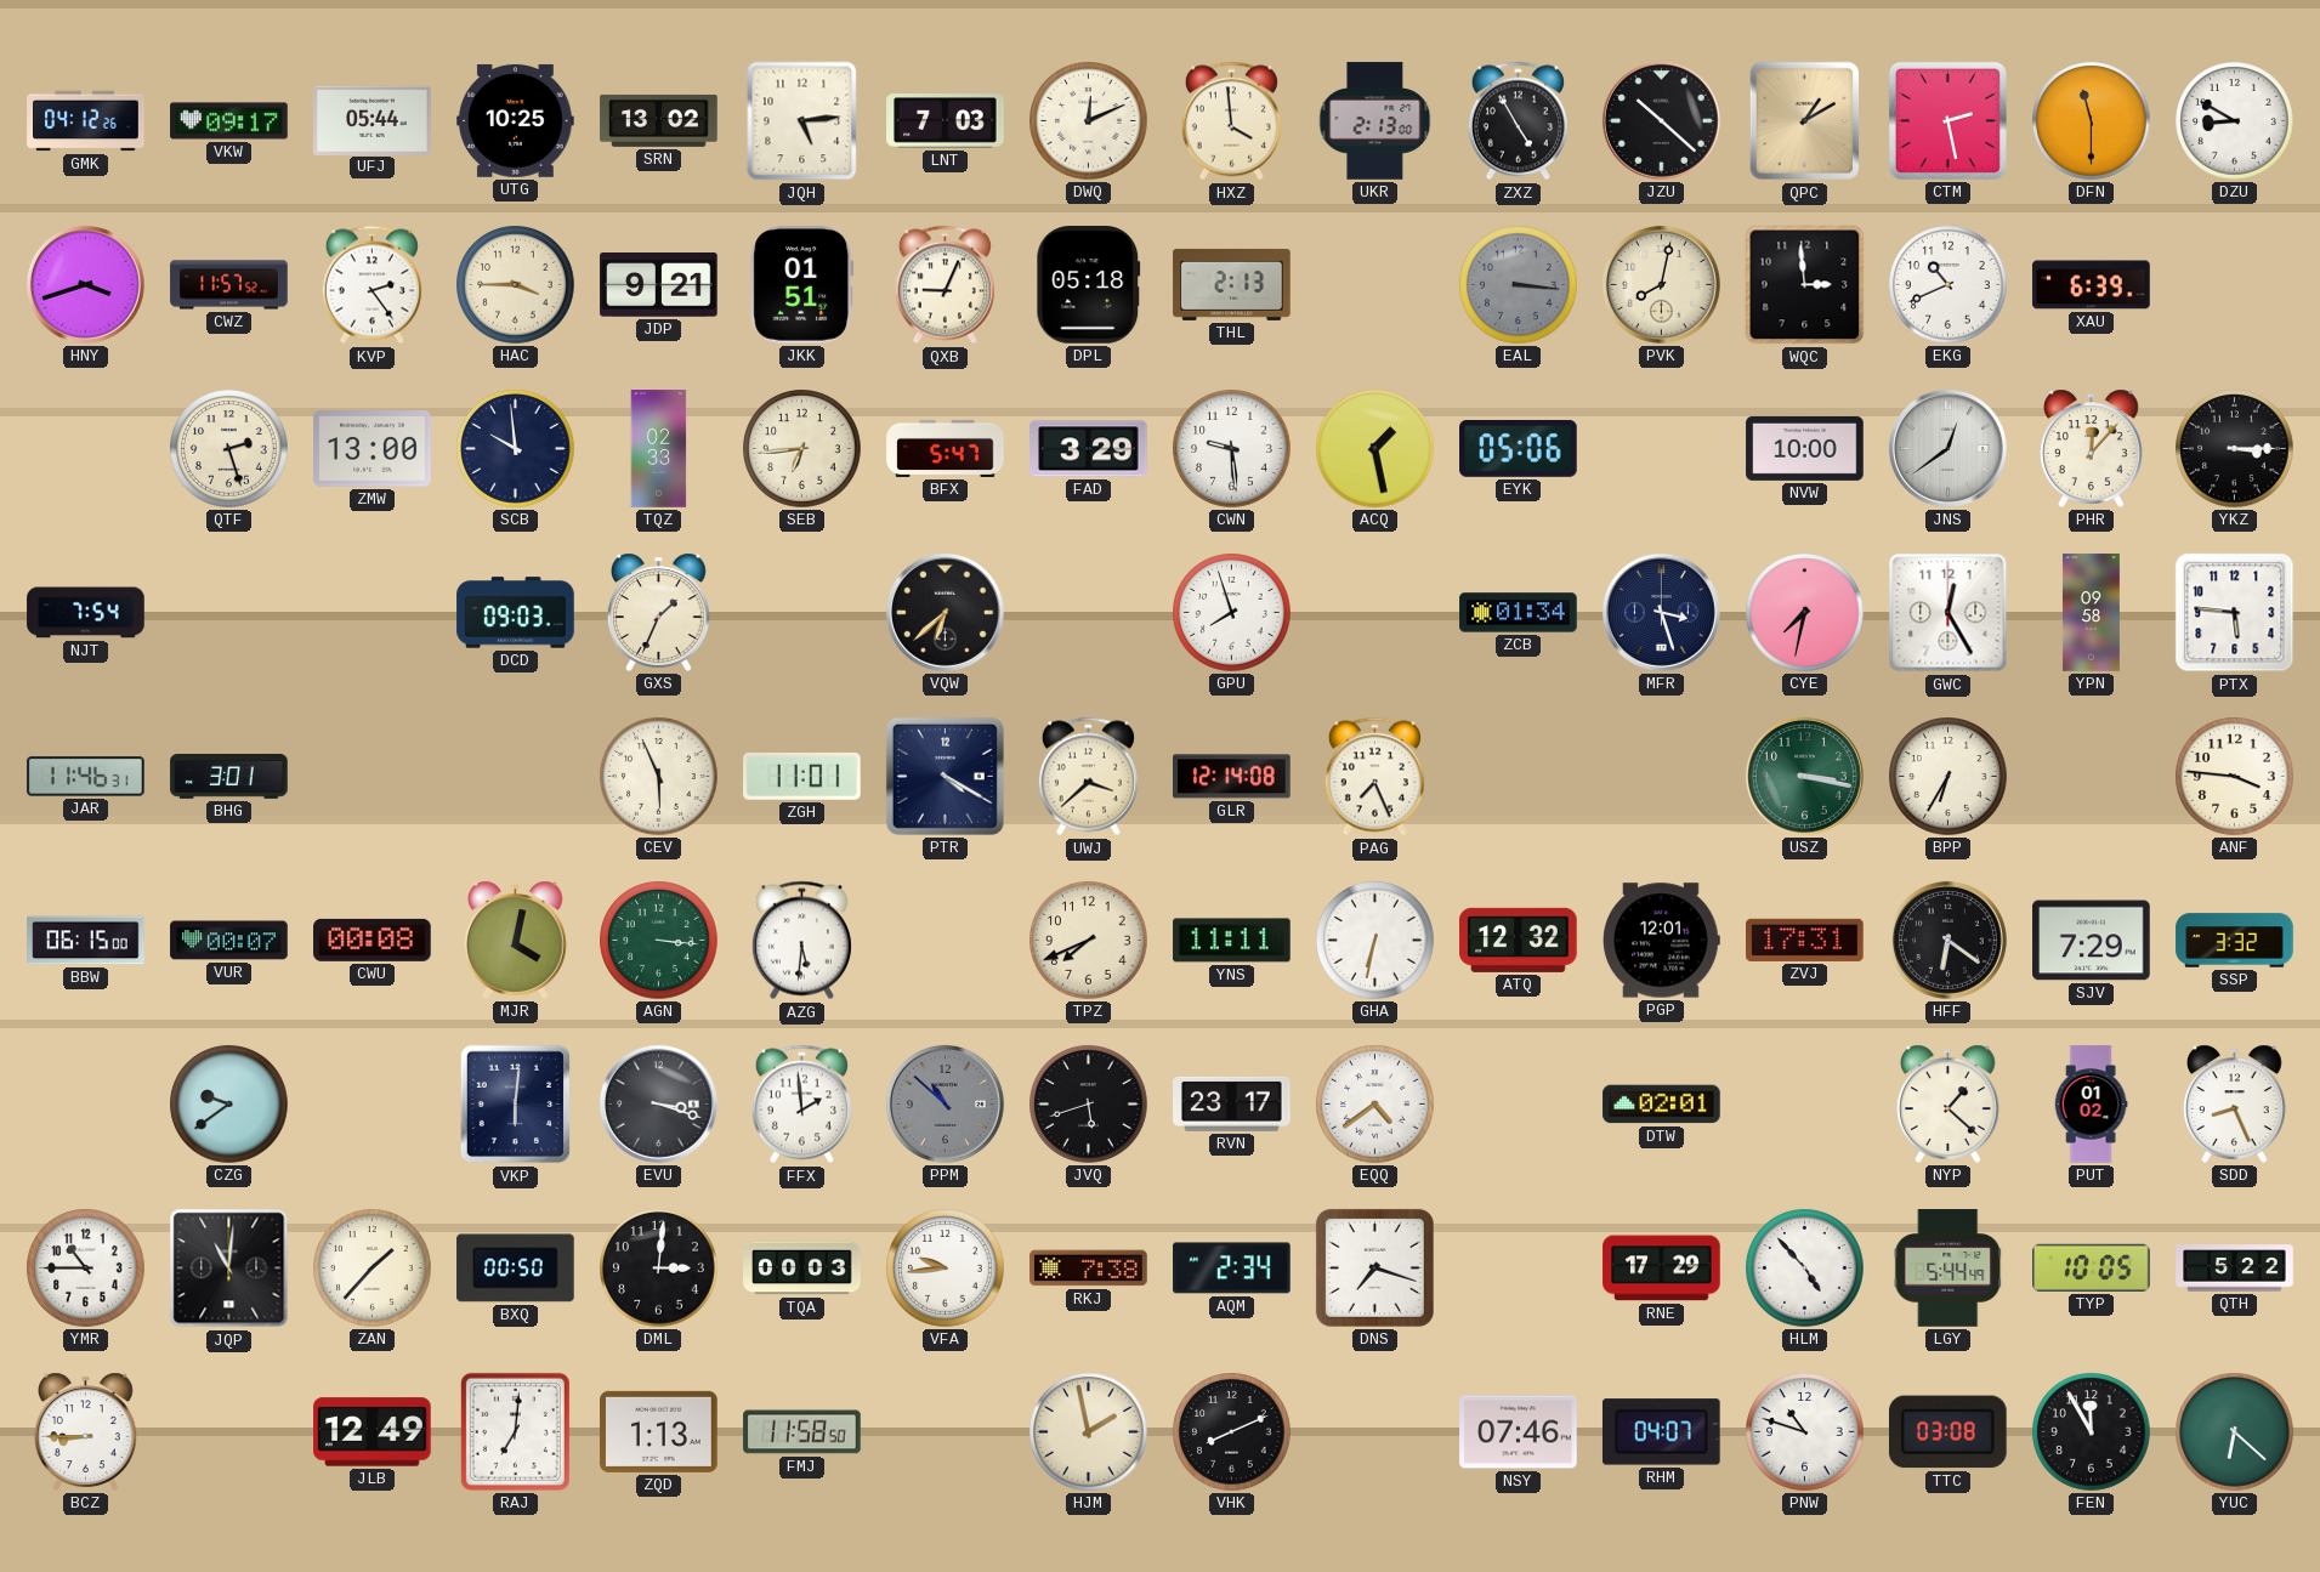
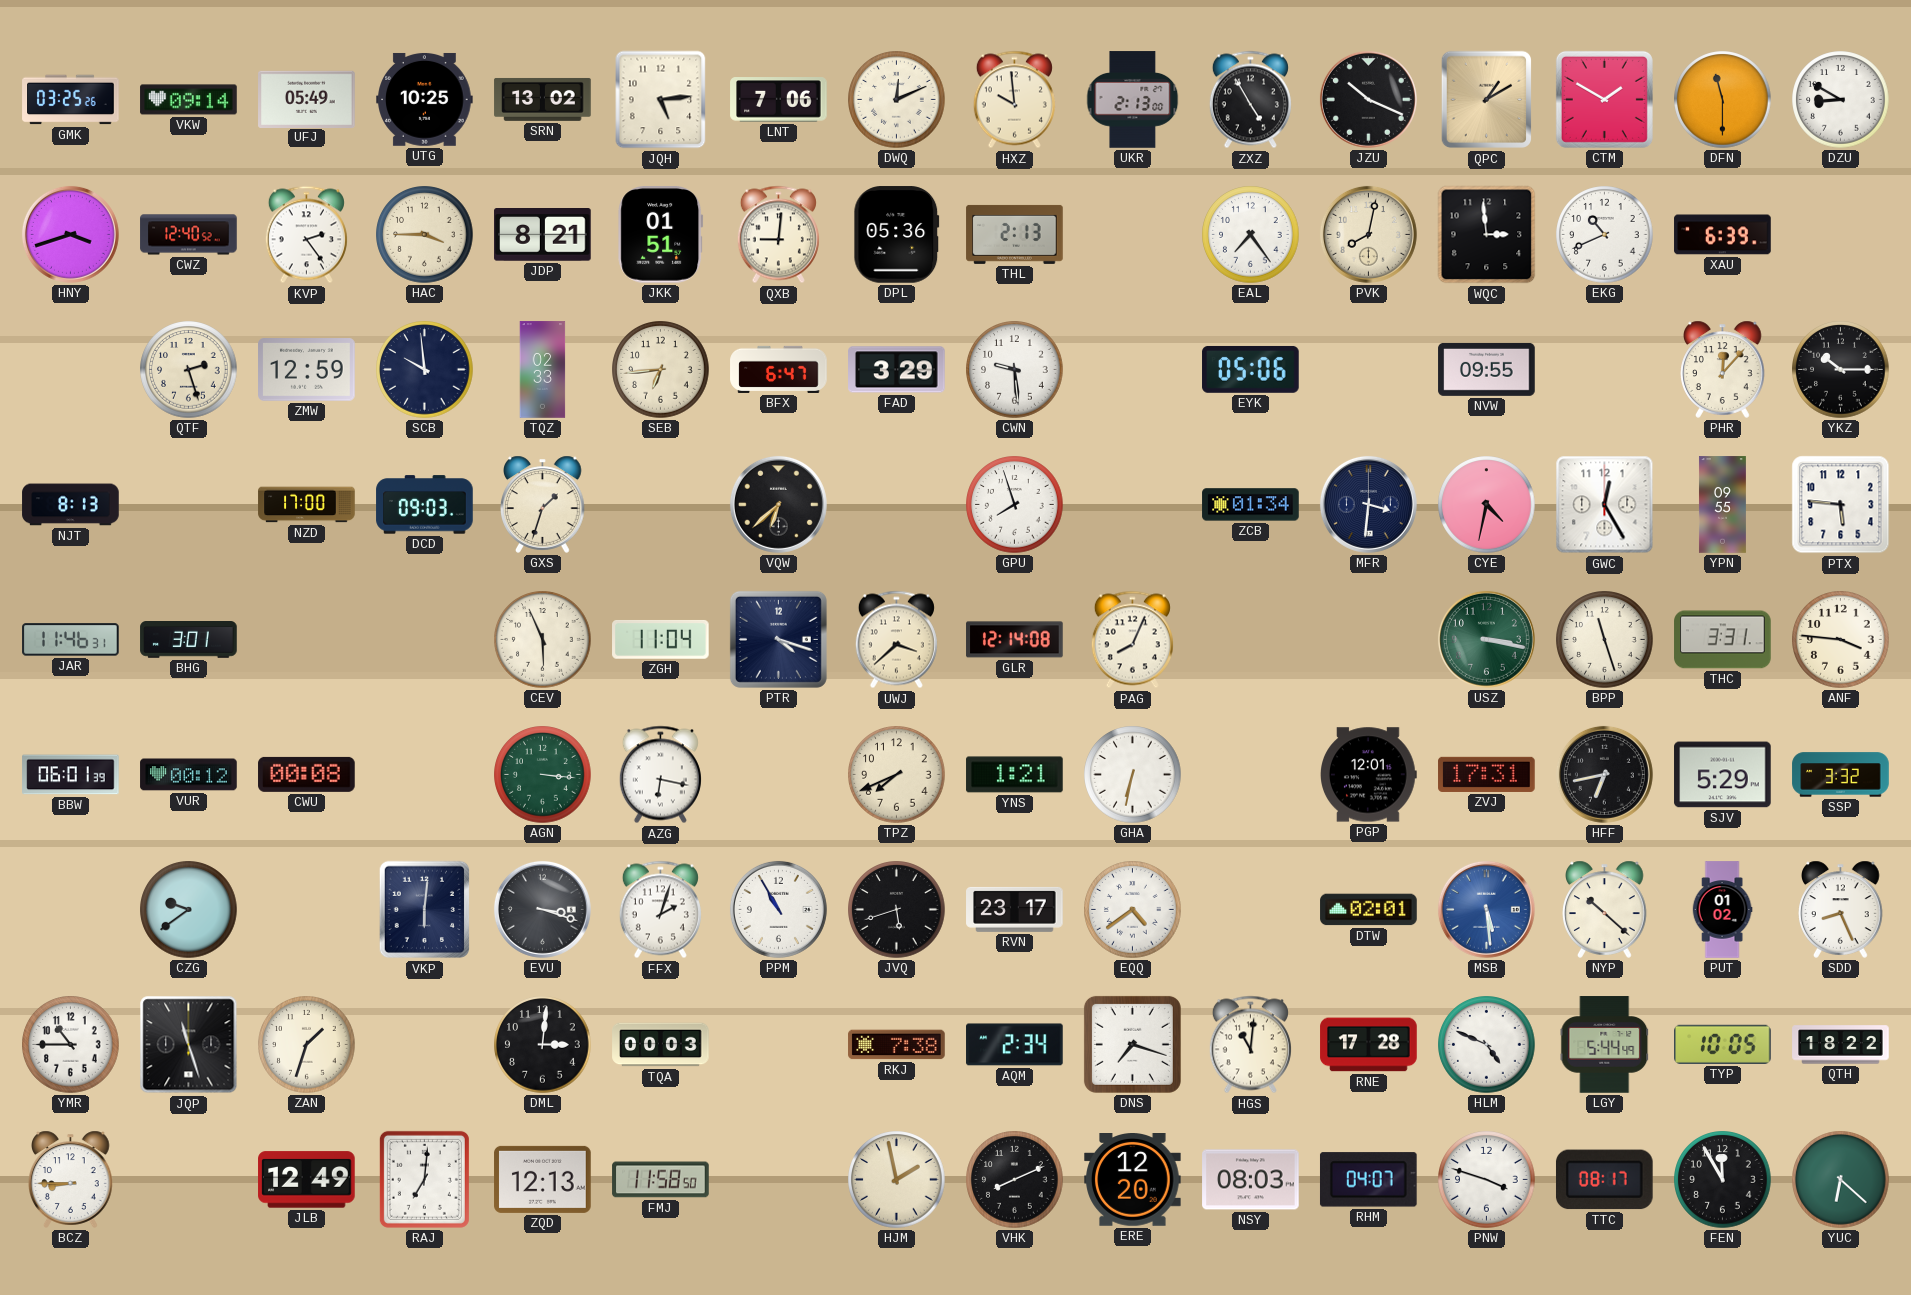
GMK: 04:12 -> 03:25 (71, 100)
VKW: 09:17 -> 09:14 (189, 100)
UFJ: 05:44 -> 05:49 (307, 99)
LNT: 7:03 -> 7:06 (779, 100)
HXZ: 3:59 -> 9:59 (1014, 100)
JZU: 10:22 -> 10:19 (1368, 99)
CTM: 2:28 -> 1:50 (1604, 99)
CWZ: 11:57 -> 12:40 (189, 235)
JDP: 9:21 -> 8:21 (543, 235)
QXB: 9:04 -> 9:01 (778, 235)
DPL: 05:18 -> 05:36 (897, 235)
EAL: 3:16 -> 7:24 (1251, 235)
EAL dial: grey -> white (1251, 235)
ZMW: 13:00 -> 12:59 (307, 370)
BFX: 5:47 -> 6:47 (779, 369)
ACQ: 1:28 -> none (1375, 449)
NVW: 10:00 -> 09:55 (1487, 369)
JNS: 12:39 -> none (1947, 448)
YKZ: 3:15 -> 10:15 (1841, 370)
NJT: 7:54 -> 8:13 (71, 505)
NZD: none -> 17:00 (307, 505)
GXS: 1:34 -> 1:33 (543, 504)
MFR: 3:27 -> 3:31 (1368, 504)
CYE: 7:32 -> 4:32 (1487, 505)
YPN: 09:58 -> 09:55 (1722, 505)
ZGH: 11:01 -> 11:04 (661, 640)
PTR: 4:20 -> 4:18 (778, 639)
PAG: 7:26 -> 8:04 (1132, 640)
BPP: 6:35 -> 11:27 (1605, 640)
THC: none -> 3:31 (1723, 640)
BBW: 06:15 -> 06:01 (71, 775)
VUR: 00:07 -> 00:12 (189, 775)
MJR: 4:02 -> none (516, 940)
AZG: 5:31 -> 6:17 (660, 775)
YNS: 11:11 -> 1:21 (1015, 775)
ATQ: 12:32 -> none (1519, 940)
HFF: 6:21 -> 6:43 (1604, 774)
SJV: 7:29 -> 5:29 (1723, 775)
FFX: 1:59 -> 2:03 (660, 910)
PPM: 10:52 -> 10:55 (778, 909)
PPM dial: grey -> white (778, 909)
MSB: none -> 5:29 (1486, 909)
NYP: 1:22 -> 10:22 (1605, 909)
JQP: 11:01 -> 11:27 (189, 1045)
ZAN: 1:37 -> 1:33 (307, 1045)
BXQ: 00:50 -> none (516, 1269)
VFA: 9:44 -> none (946, 1269)
HGS: none -> 11:01 (1250, 1045)
RNE: 17:29 -> 17:28 (1369, 1045)
HLM: 4:53 -> 4:49 (1487, 1045)
QTH: 5:22 -> 18:22 (1841, 1045)
ZQD: 1:13 -> 12:13 (543, 1179)
ERE: none -> 12:20 (1133, 1180)
NSY: 07:46 -> 08:03 (1251, 1180)
PNW: 10:48 -> 3:48 (1487, 1180)
TTC: 03:08 -> 08:17 (1604, 1180)
